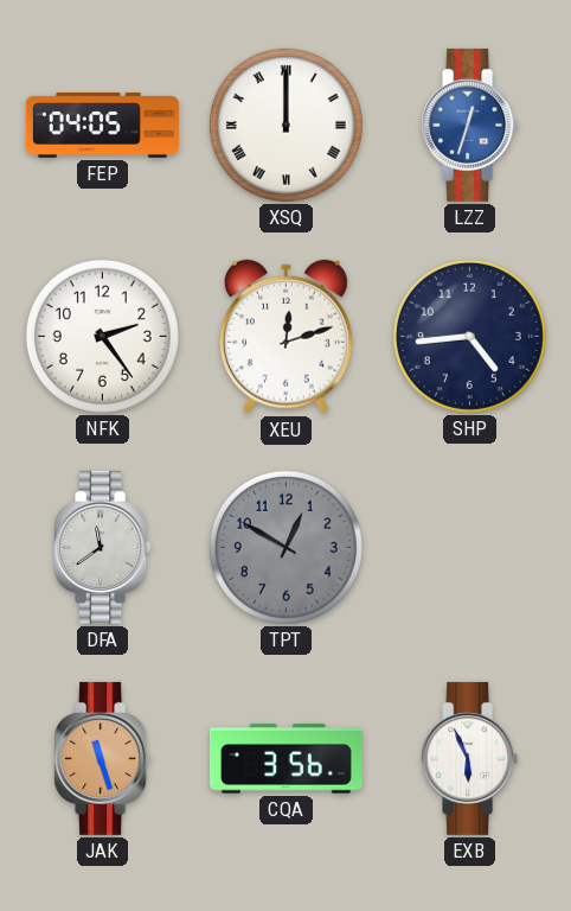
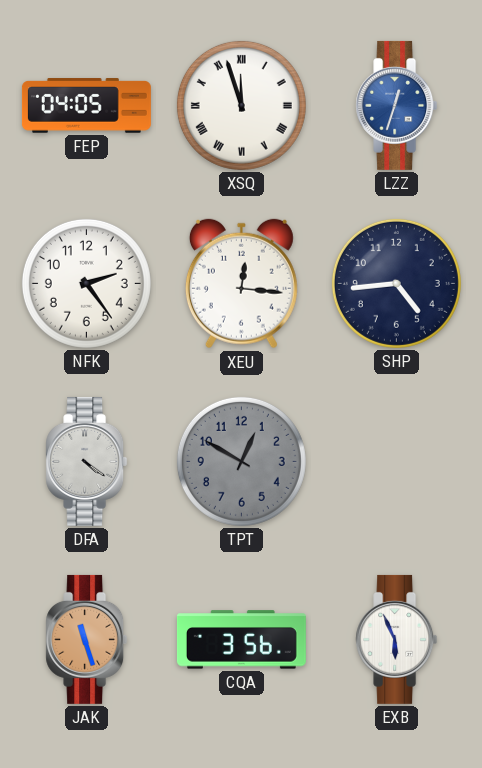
XSQ: 12:00 -> 11:57 (241, 105)
XEU: 12:12 -> 12:16 (241, 284)
DFA: 11:39 -> 4:21 (87, 461)
